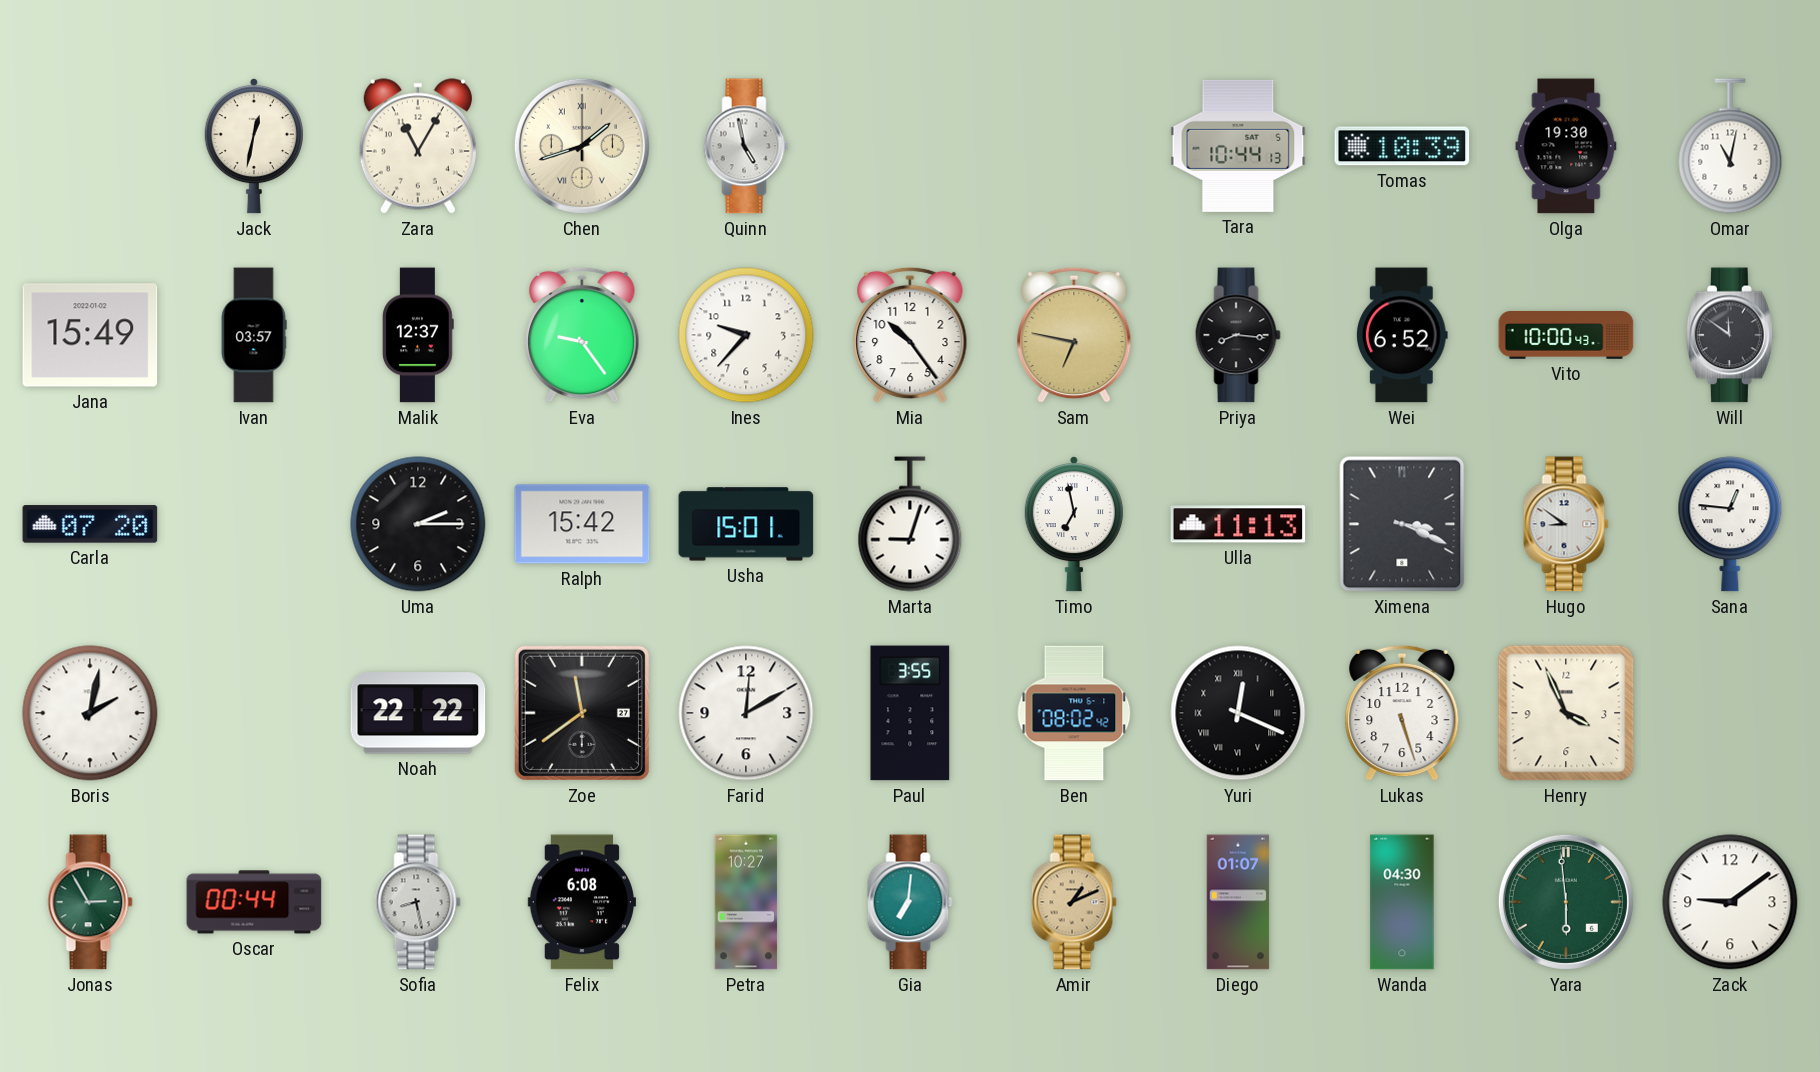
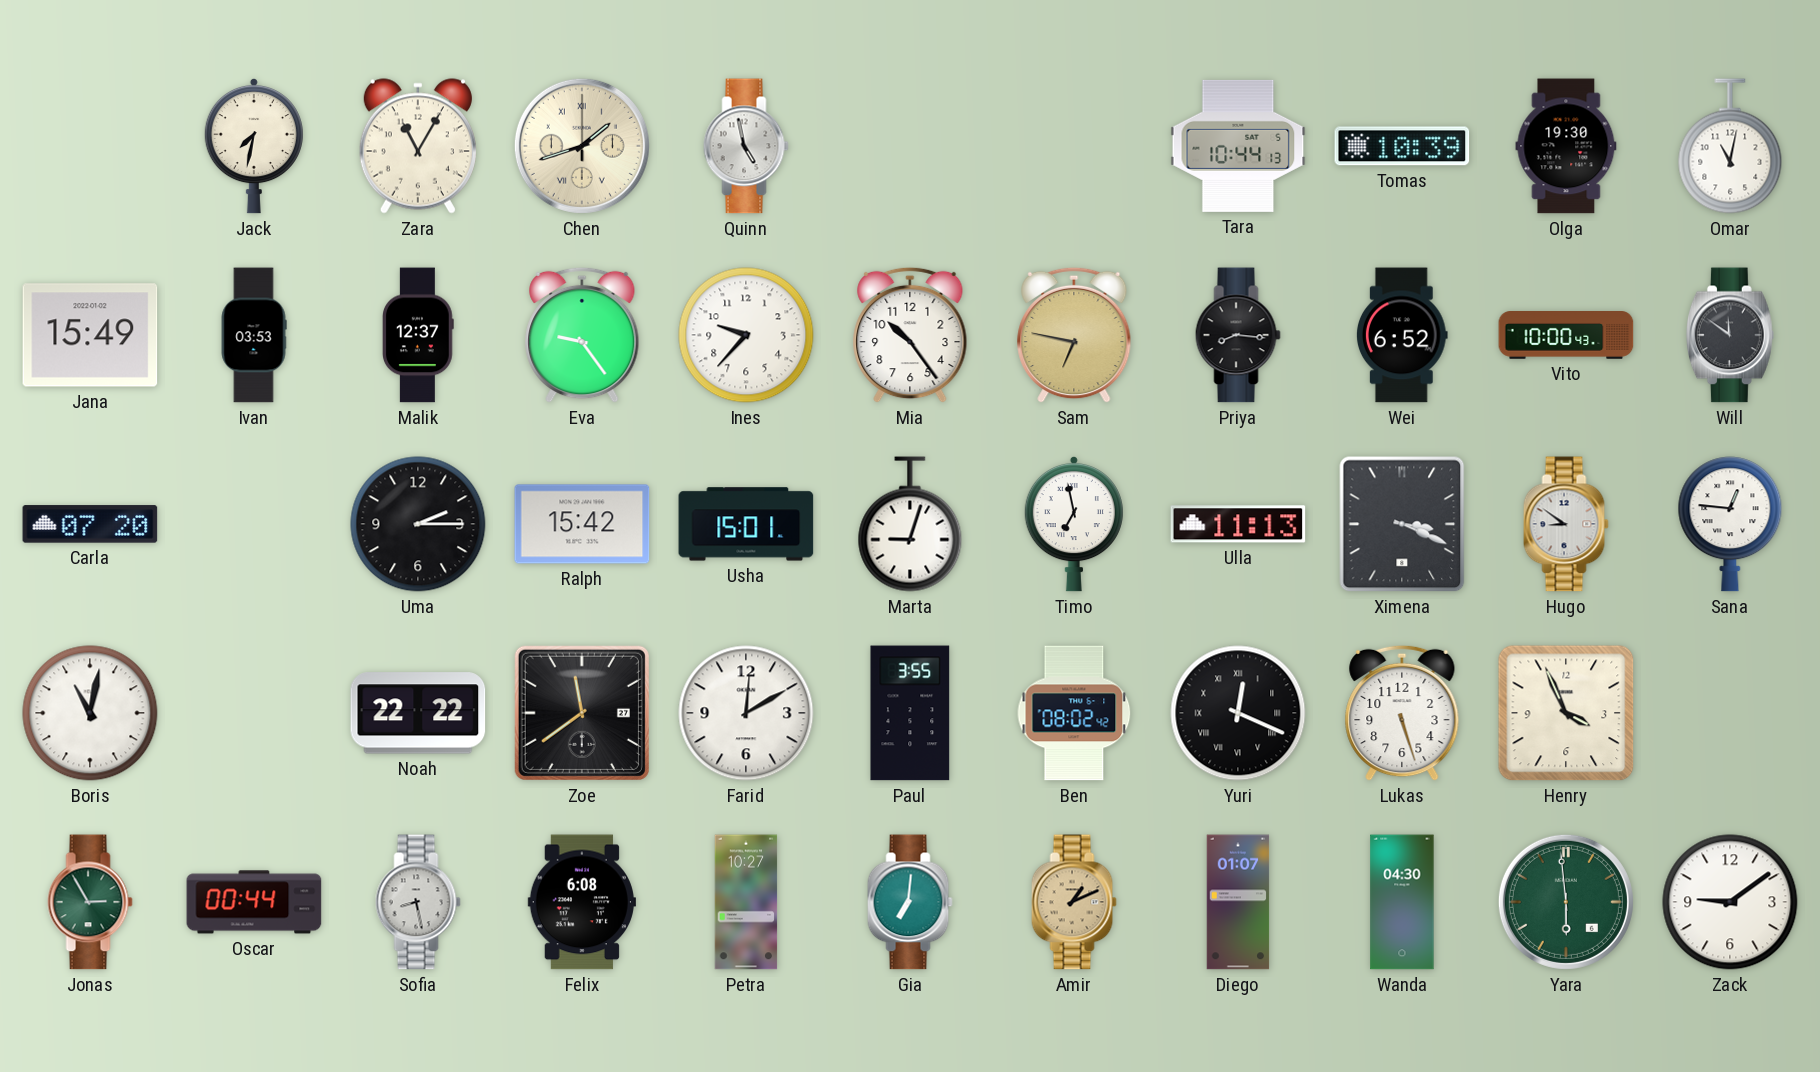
Jack: 12:32 -> 7:32 (254, 146)
Ivan: 03:57 -> 03:53 (254, 335)
Boris: 2:02 -> 11:02 (90, 713)
